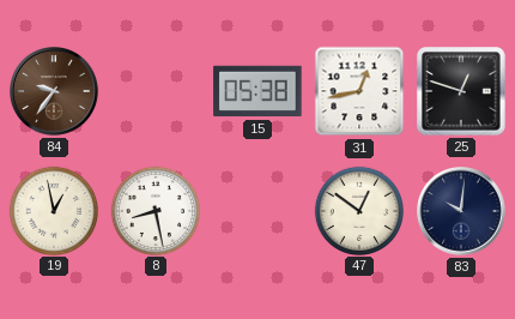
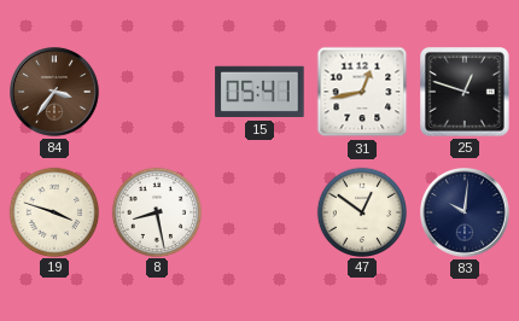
84: 9:36 -> 3:36 (56, 93)
15: 05:38 -> 05:41 (259, 92)
19: 12:58 -> 3:48 (53, 211)
